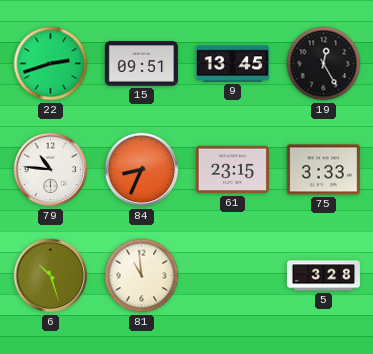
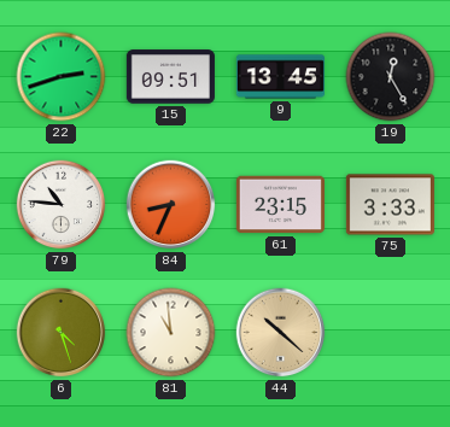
6: 10:27 -> 4:27 (62, 333)
44: none -> 10:22 (281, 333)
5: 3:28 -> none (323, 276)
